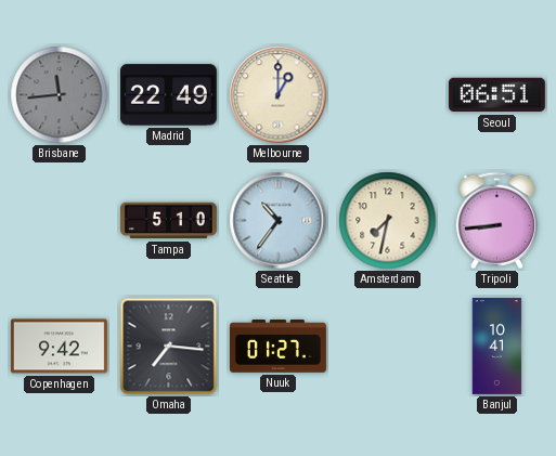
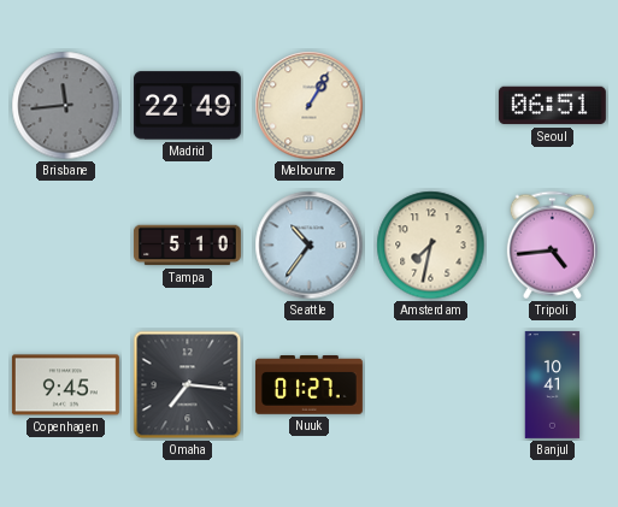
Melbourne: 1:00 -> 1:05 (310, 106)
Tripoli: 8:44 -> 4:44 (552, 246)
Copenhagen: 9:42 -> 9:45 (65, 385)
